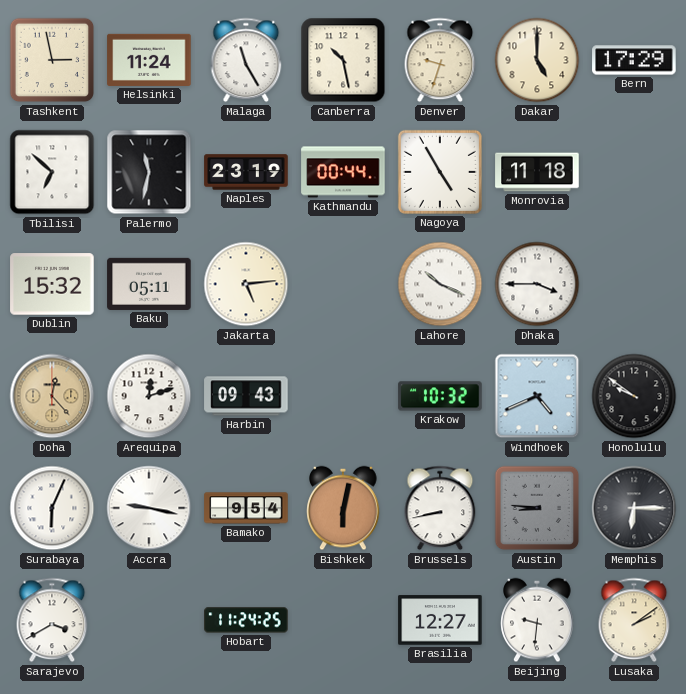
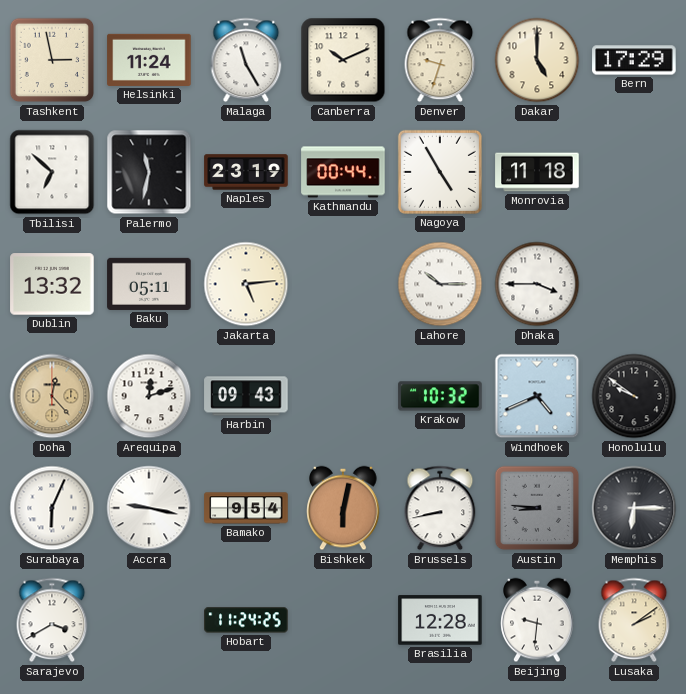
Canberra: 10:28 -> 10:11 (343, 60)
Dublin: 15:32 -> 13:32 (52, 284)
Lahore: 10:19 -> 10:15 (440, 284)
Brasilia: 12:27 -> 12:28 (440, 620)
